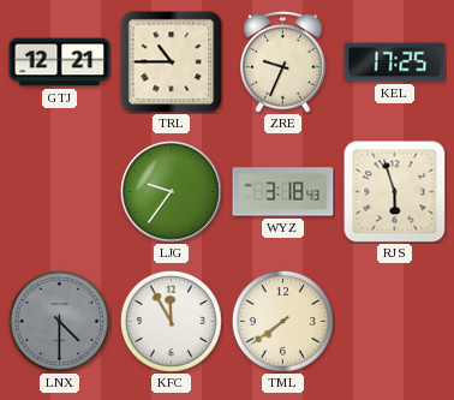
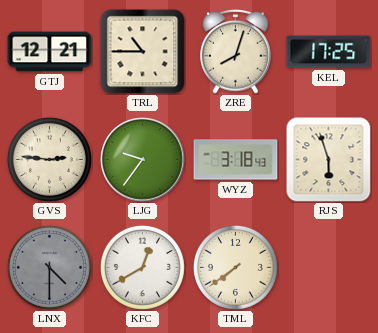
ZRE: 9:34 -> 8:03 (236, 51)
GVS: none -> 2:46 (49, 159)
KFC: 11:55 -> 12:40 (142, 267)
